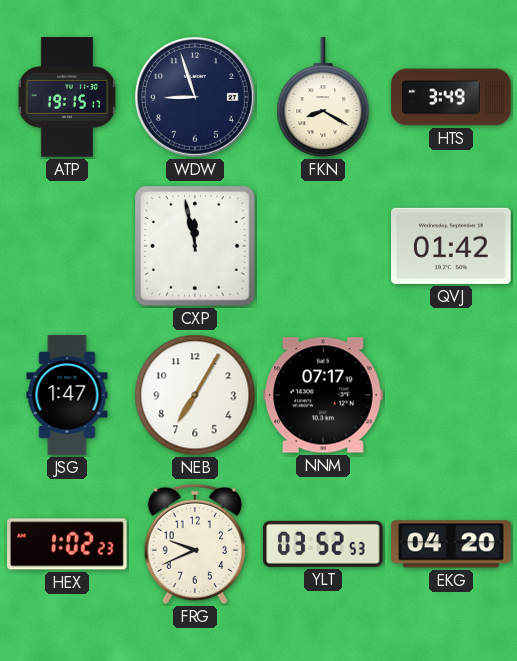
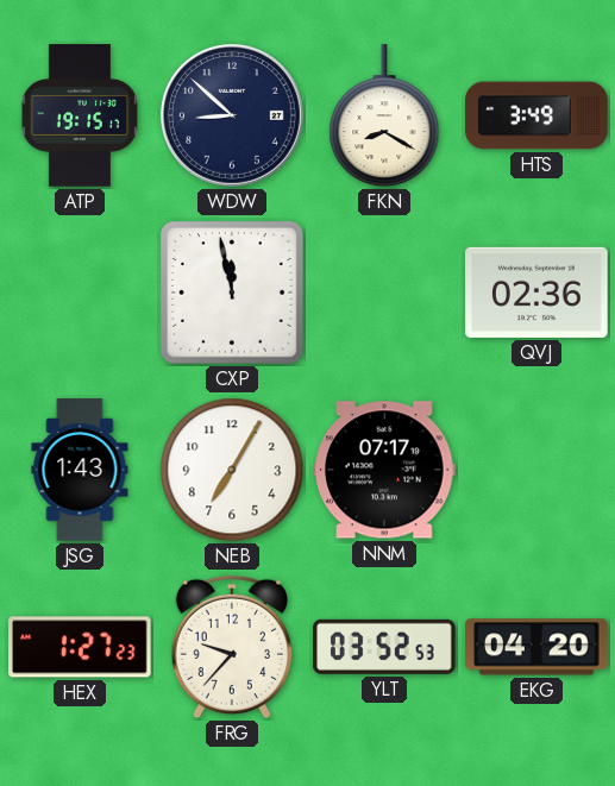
WDW: 8:57 -> 8:52 (232, 115)
QVJ: 01:42 -> 02:36 (536, 293)
JSG: 1:47 -> 1:43 (80, 470)
HEX: 1:02 -> 1:27 (80, 647)
FRG: 9:41 -> 9:37 (232, 647)
